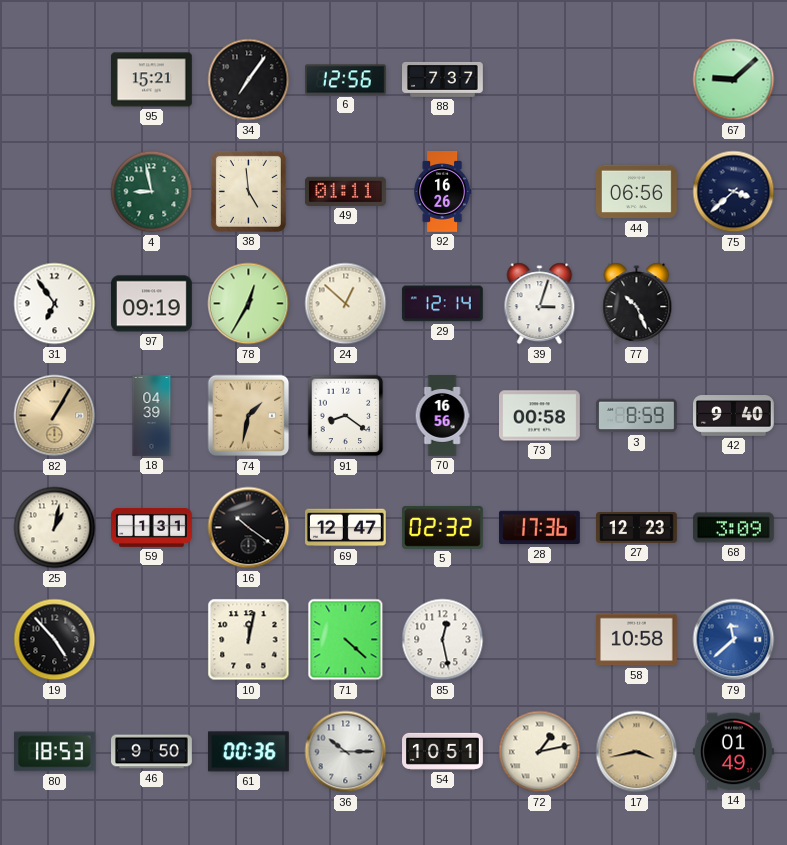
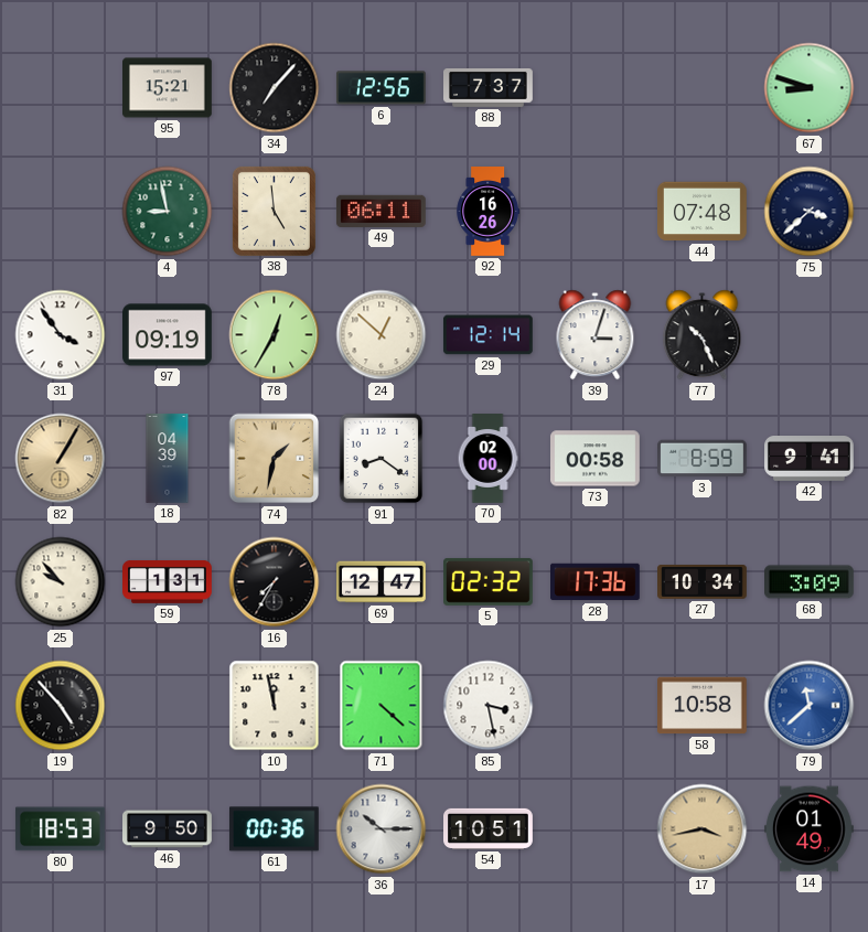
34: 7:06 -> 7:07 (275, 88)
67: 9:08 -> 8:48 (810, 88)
49: 01:11 -> 06:11 (381, 211)
44: 06:56 -> 07:48 (703, 212)
31: 6:54 -> 3:54 (61, 335)
70: 16:56 -> 02:00 (487, 459)
42: 9:40 -> 9:41 (810, 459)
25: 1:02 -> 9:53 (61, 582)
16: 10:21 -> 7:35 (275, 582)
27: 12:23 -> 10:34 (703, 582)
10: 12:02 -> 11:58 (275, 706)
85: 12:28 -> 3:28 (489, 706)
72: 1:13 -> none (540, 752)
